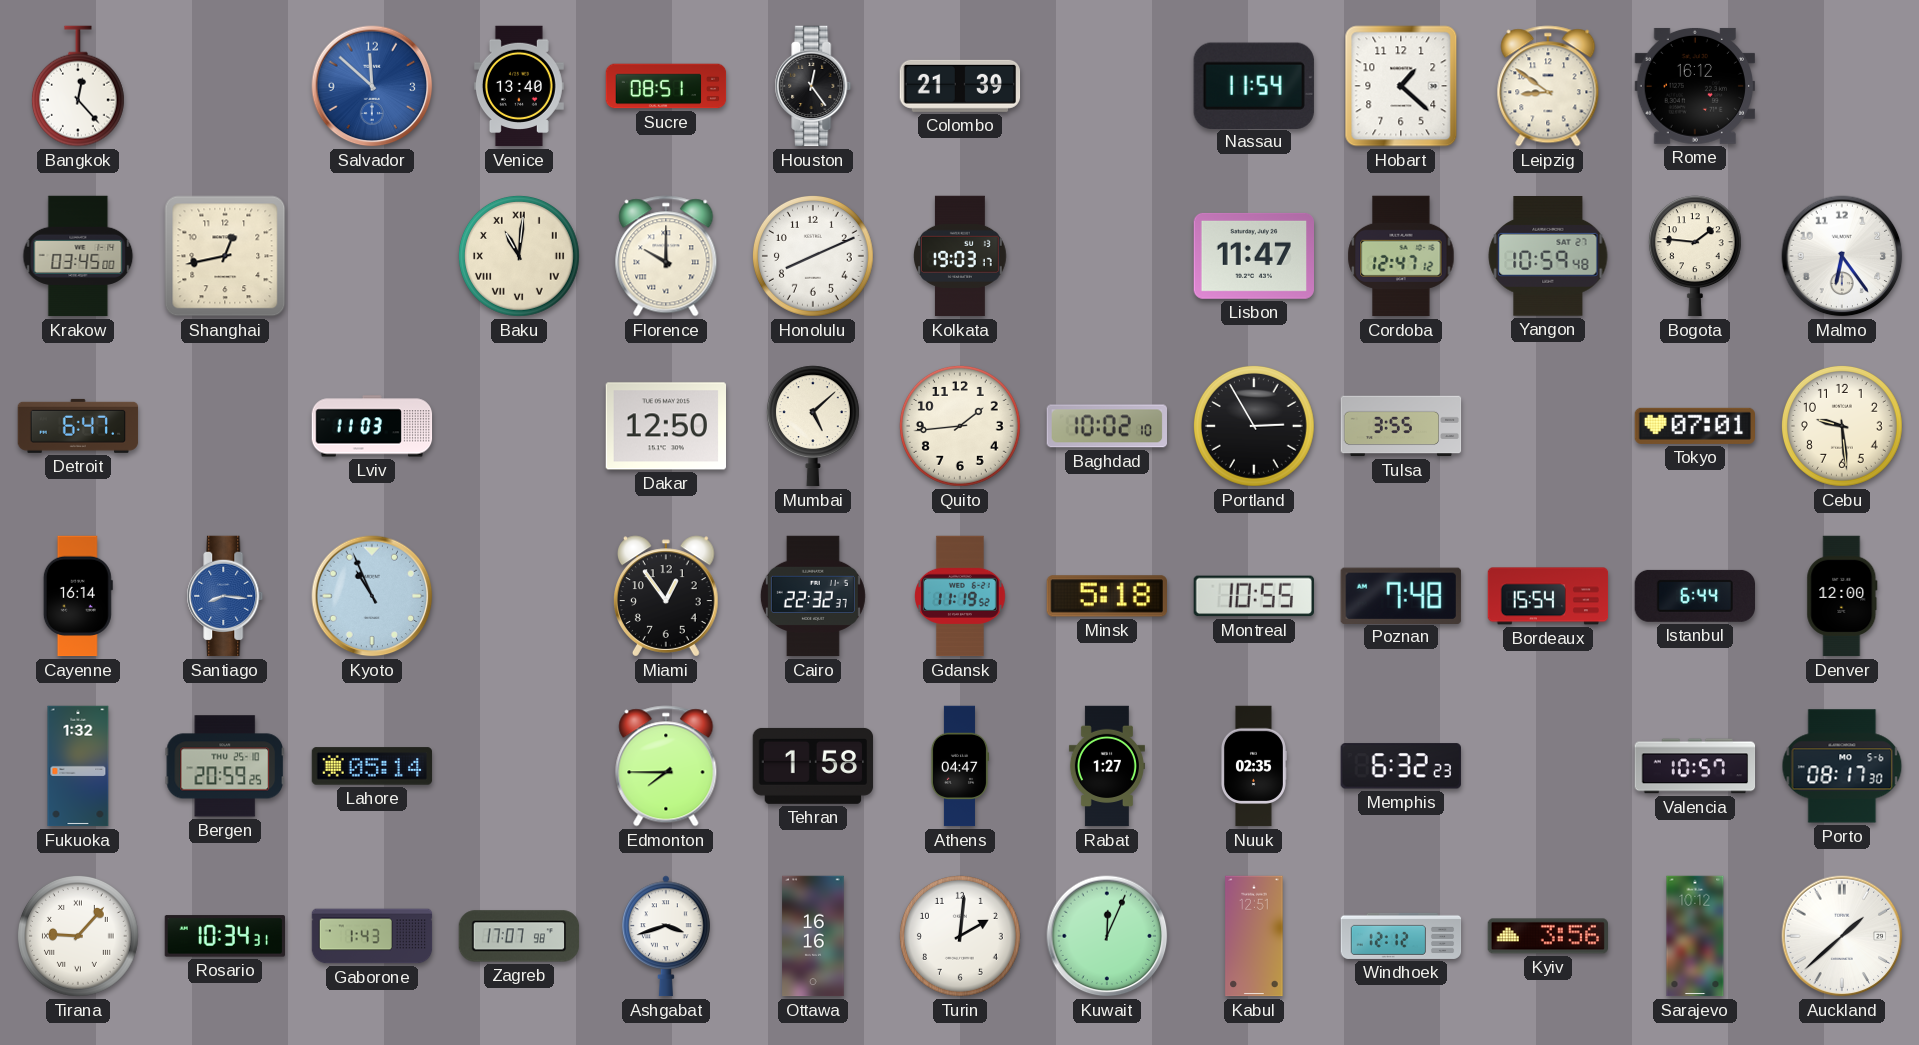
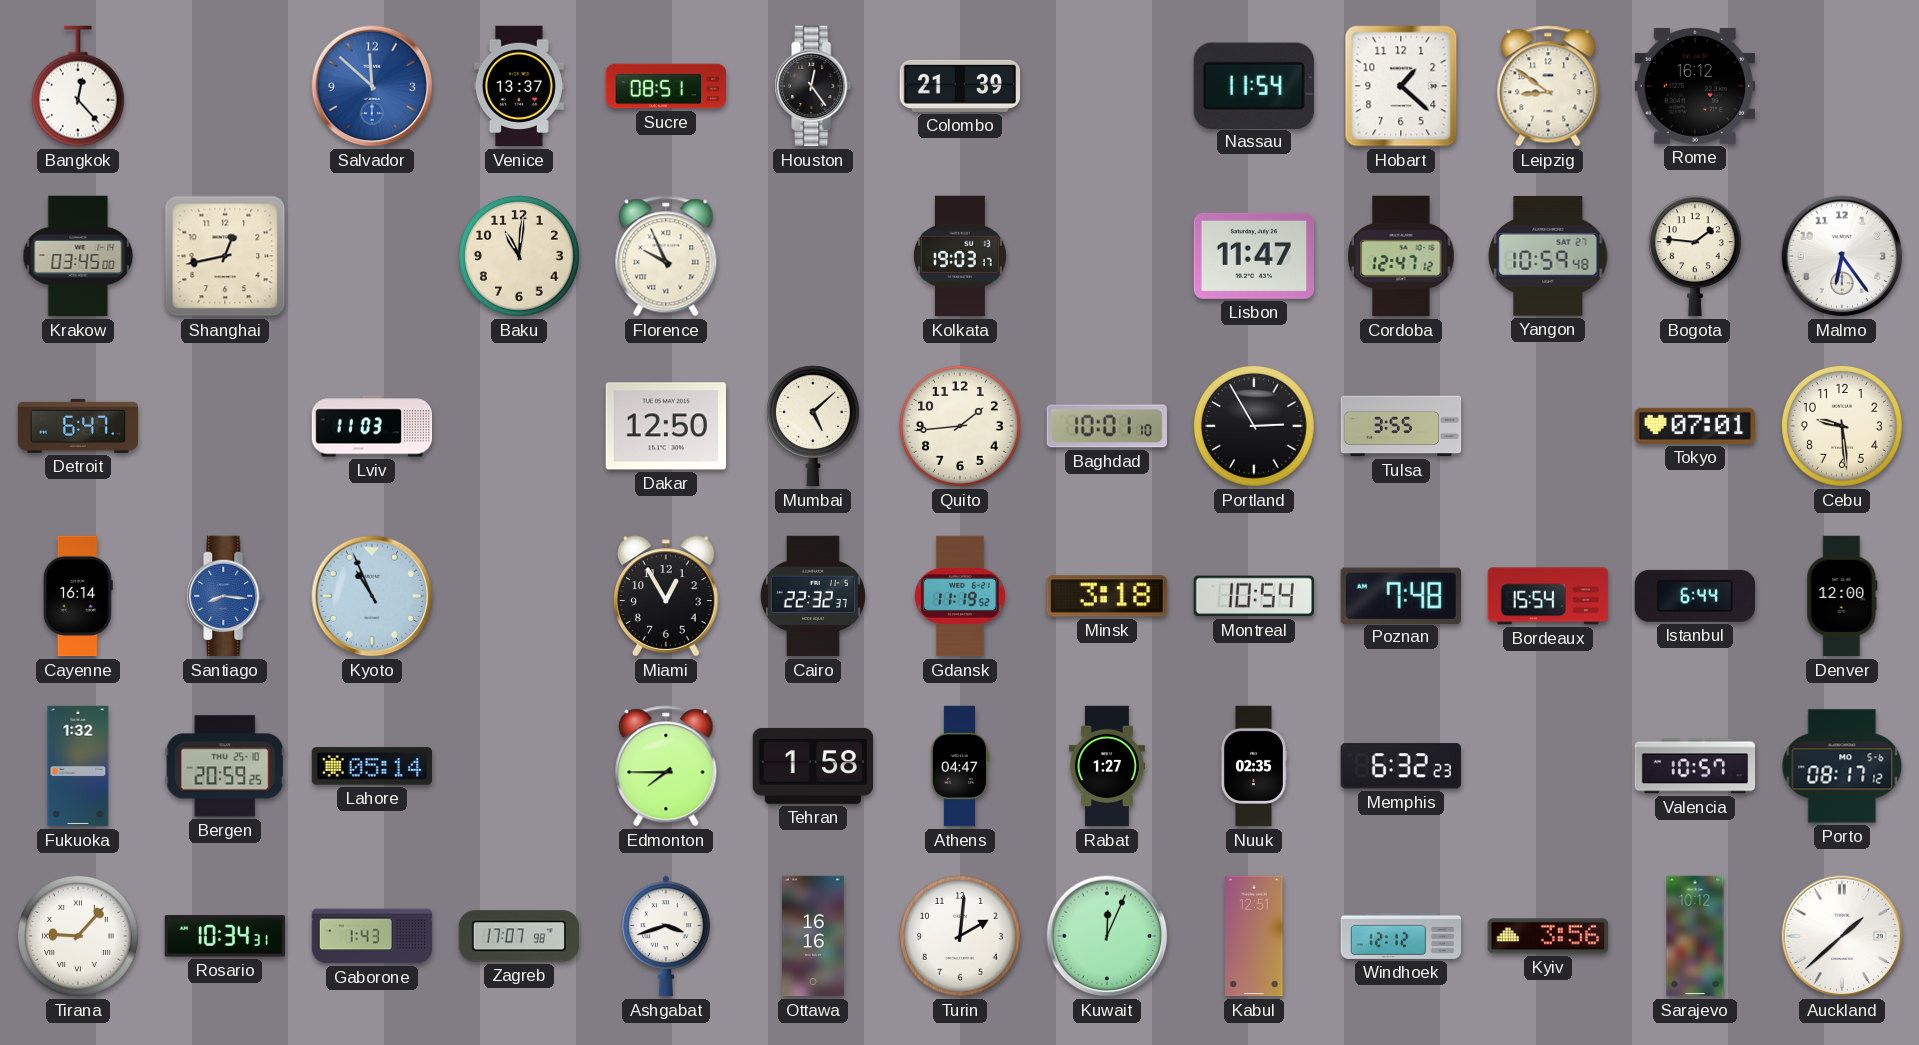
Venice: 13:40 -> 13:37 (519, 86)
Baku numerals: Roman -> Arabic (519, 256)
Florence: 10:00 -> 9:56 (666, 256)
Honolulu: 8:11 -> none (813, 256)
Baghdad: 10:02 -> 10:01 (1106, 426)
Miami: 12:54 -> 12:55 (667, 596)
Minsk: 5:18 -> 3:18 (1106, 596)
Montreal: 10:55 -> 10:54 (1254, 596)
Porto: 08:17:30 -> 08:17:12 (1842, 766)
